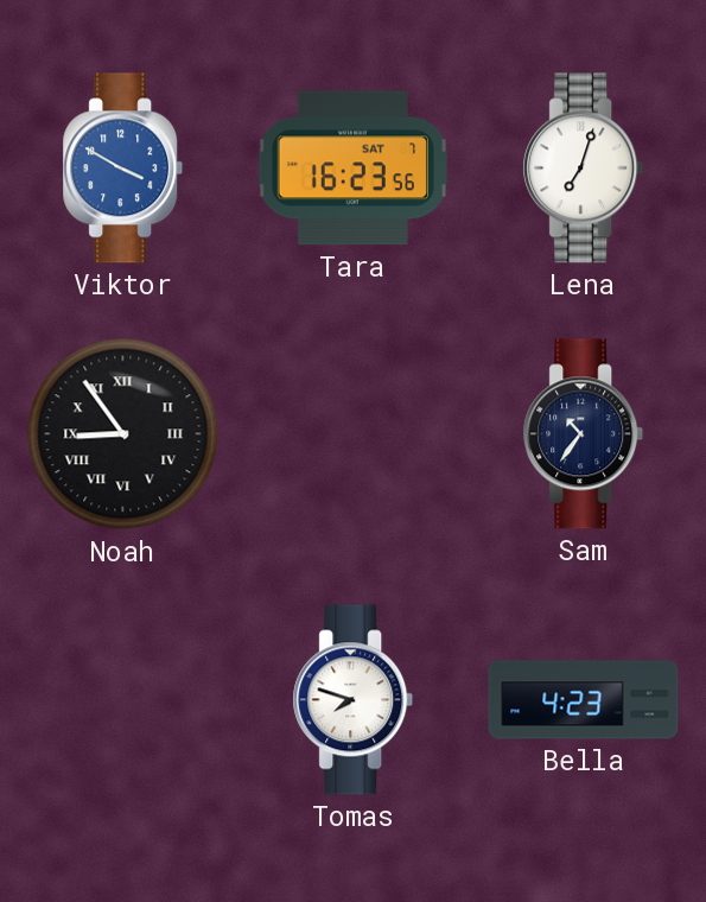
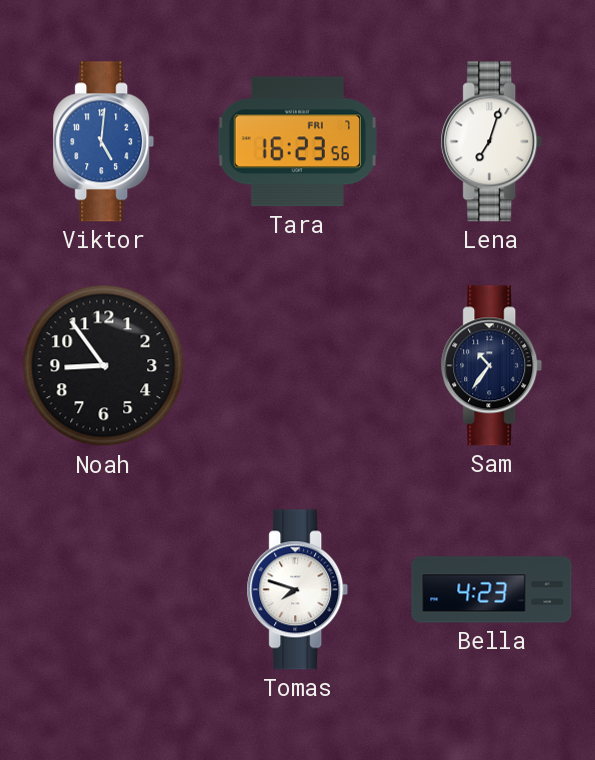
Viktor: 3:50 -> 5:01 (104, 142)
Tara date: SAT 7 -> FRI 7 (297, 142)
Noah numerals: Roman -> Arabic (104, 366)
